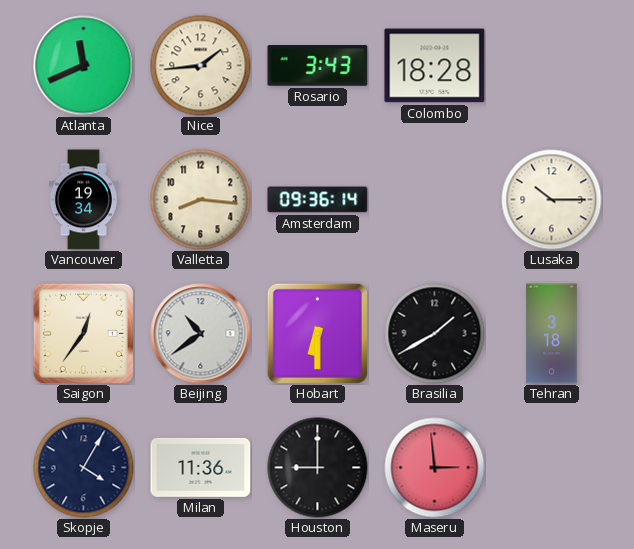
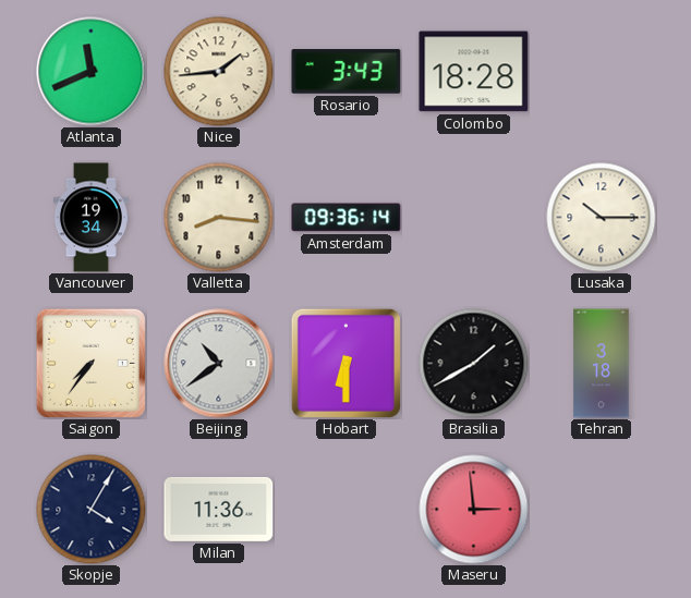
Saigon: 12:36 -> 7:36 (90, 363)
Houston: 9:00 -> none (318, 468)
